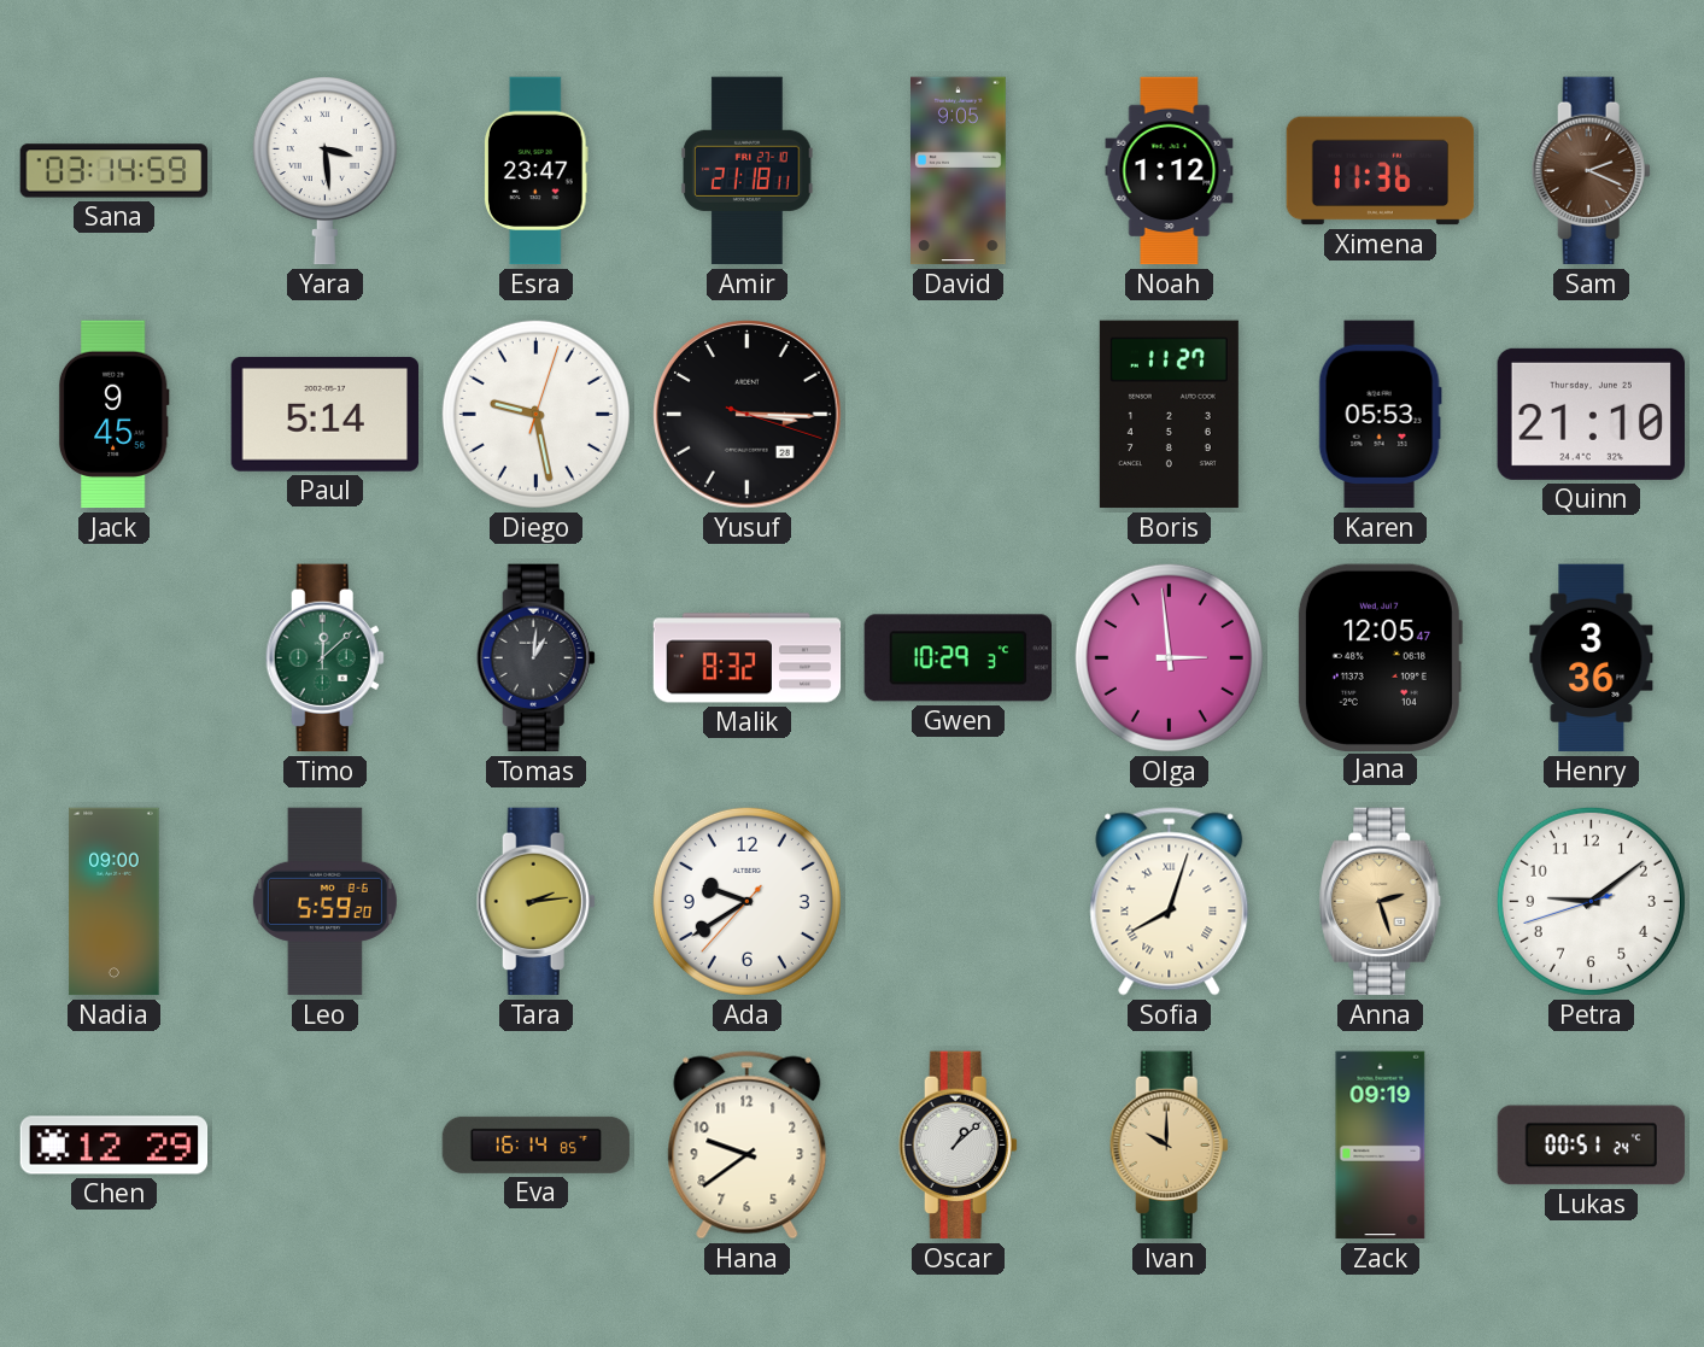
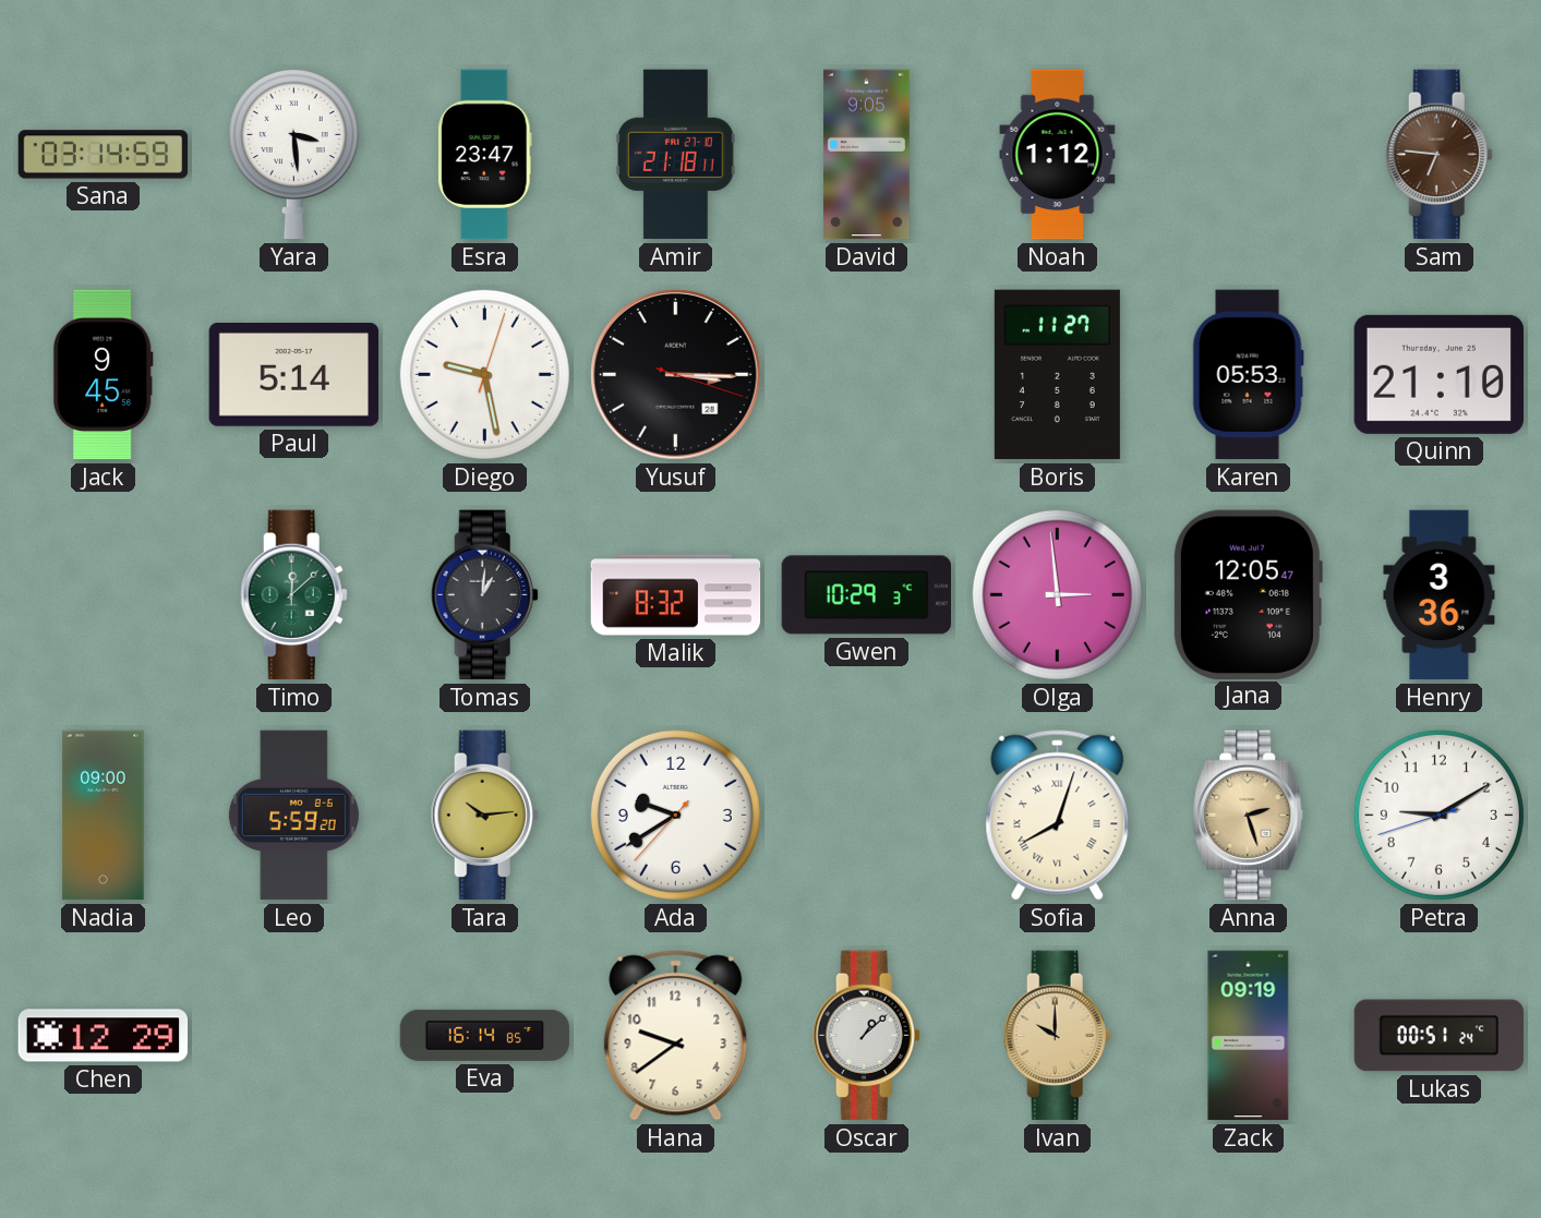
Ximena: 11:36 -> none (1381, 171)
Sam: 2:19 -> 6:46 (1438, 155)
Tara: 2:14 -> 10:14 (484, 816)
Petra: 9:08 -> 9:09 (1438, 815)
